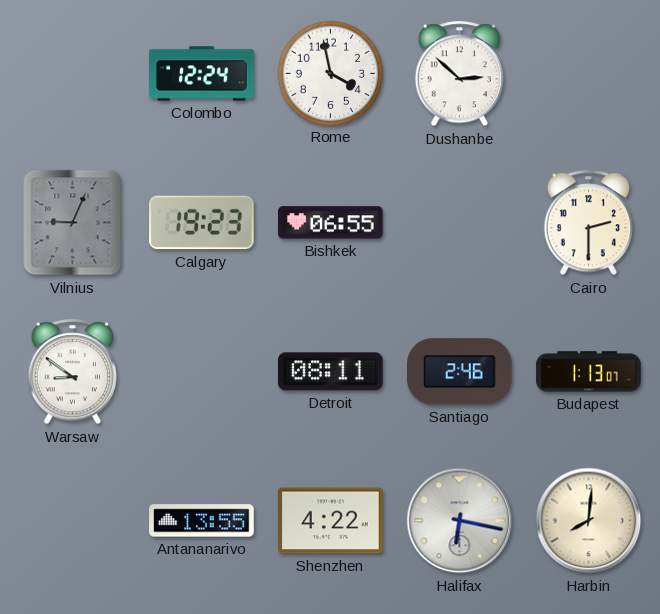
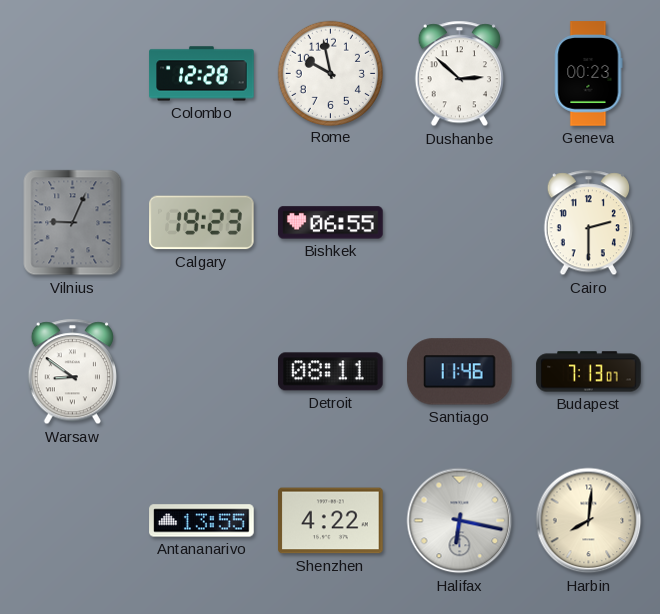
Colombo: 12:24 -> 12:28 (202, 74)
Rome: 3:58 -> 9:58 (330, 73)
Geneva: none -> 00:23 (588, 74)
Santiago: 2:46 -> 11:46 (460, 372)
Budapest: 1:13 -> 7:13 (589, 372)
